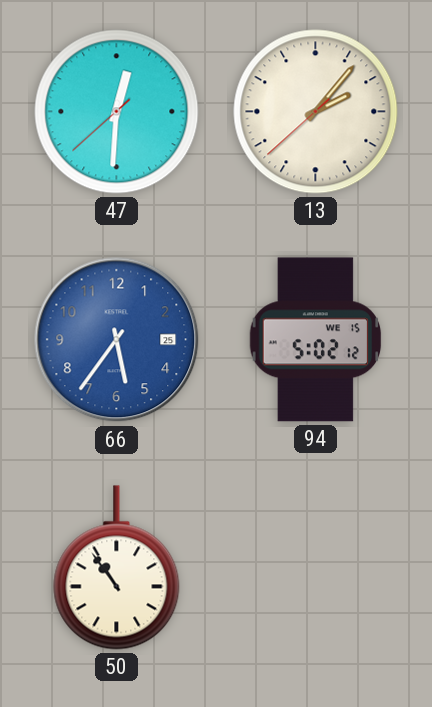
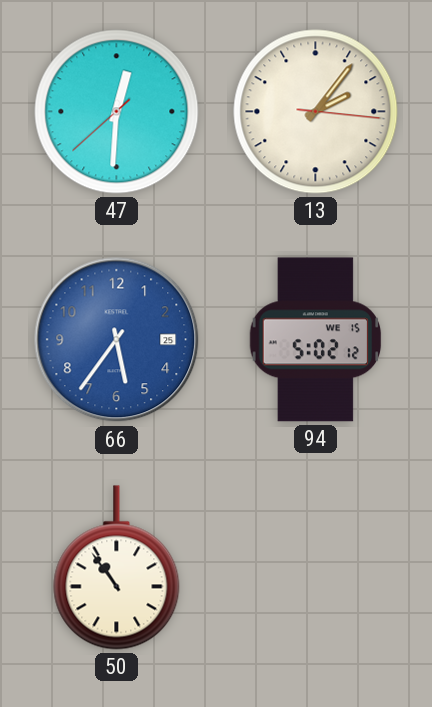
13: 2:06:38 -> 2:06:16 (316, 112)
